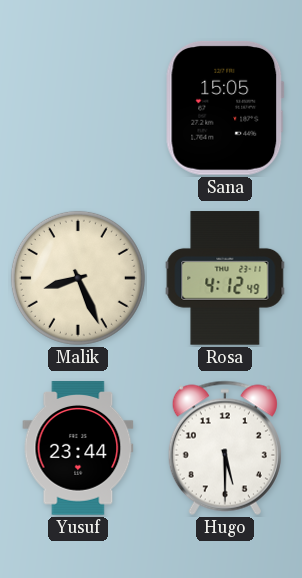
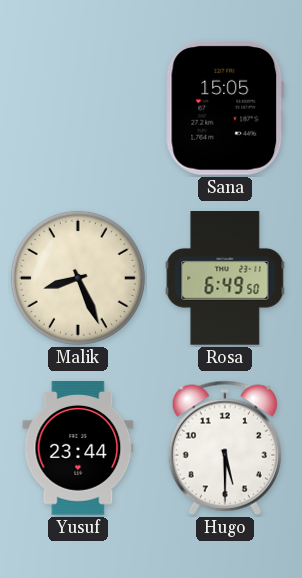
Rosa: 4:12 -> 6:49 (225, 278)
